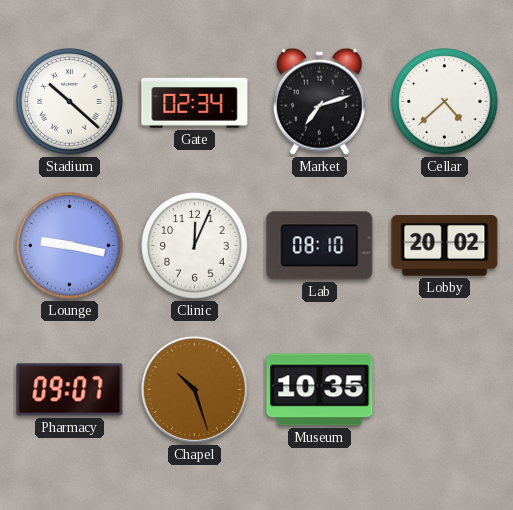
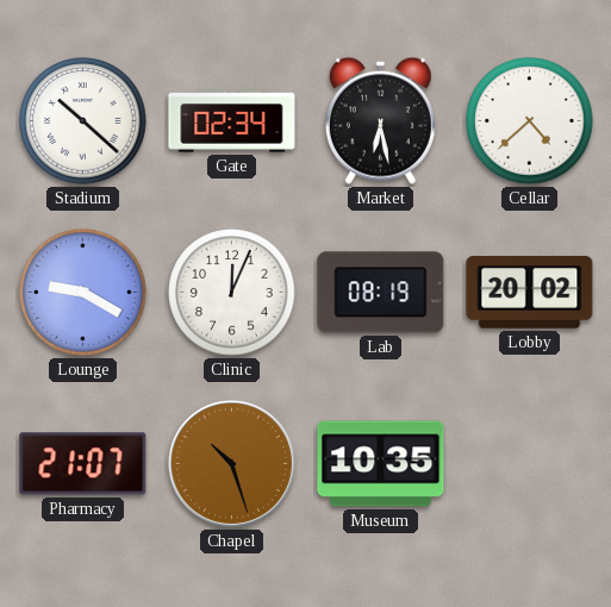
Market: 7:12 -> 6:28 (380, 120)
Lounge: 9:17 -> 9:20 (83, 293)
Lab: 08:10 -> 08:19 (381, 293)
Pharmacy: 09:07 -> 21:07 (83, 464)
